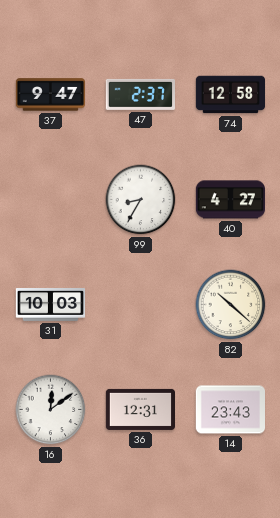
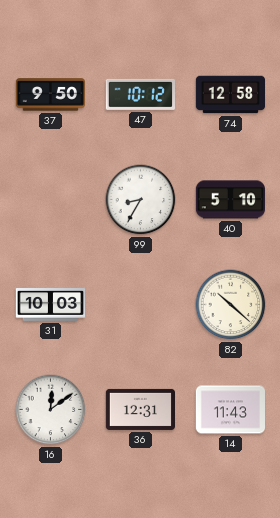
37: 9:47 -> 9:50 (50, 95)
47: 2:37 -> 10:12 (140, 94)
40: 4:27 -> 5:10 (230, 200)
14: 23:43 -> 11:43 (230, 410)
